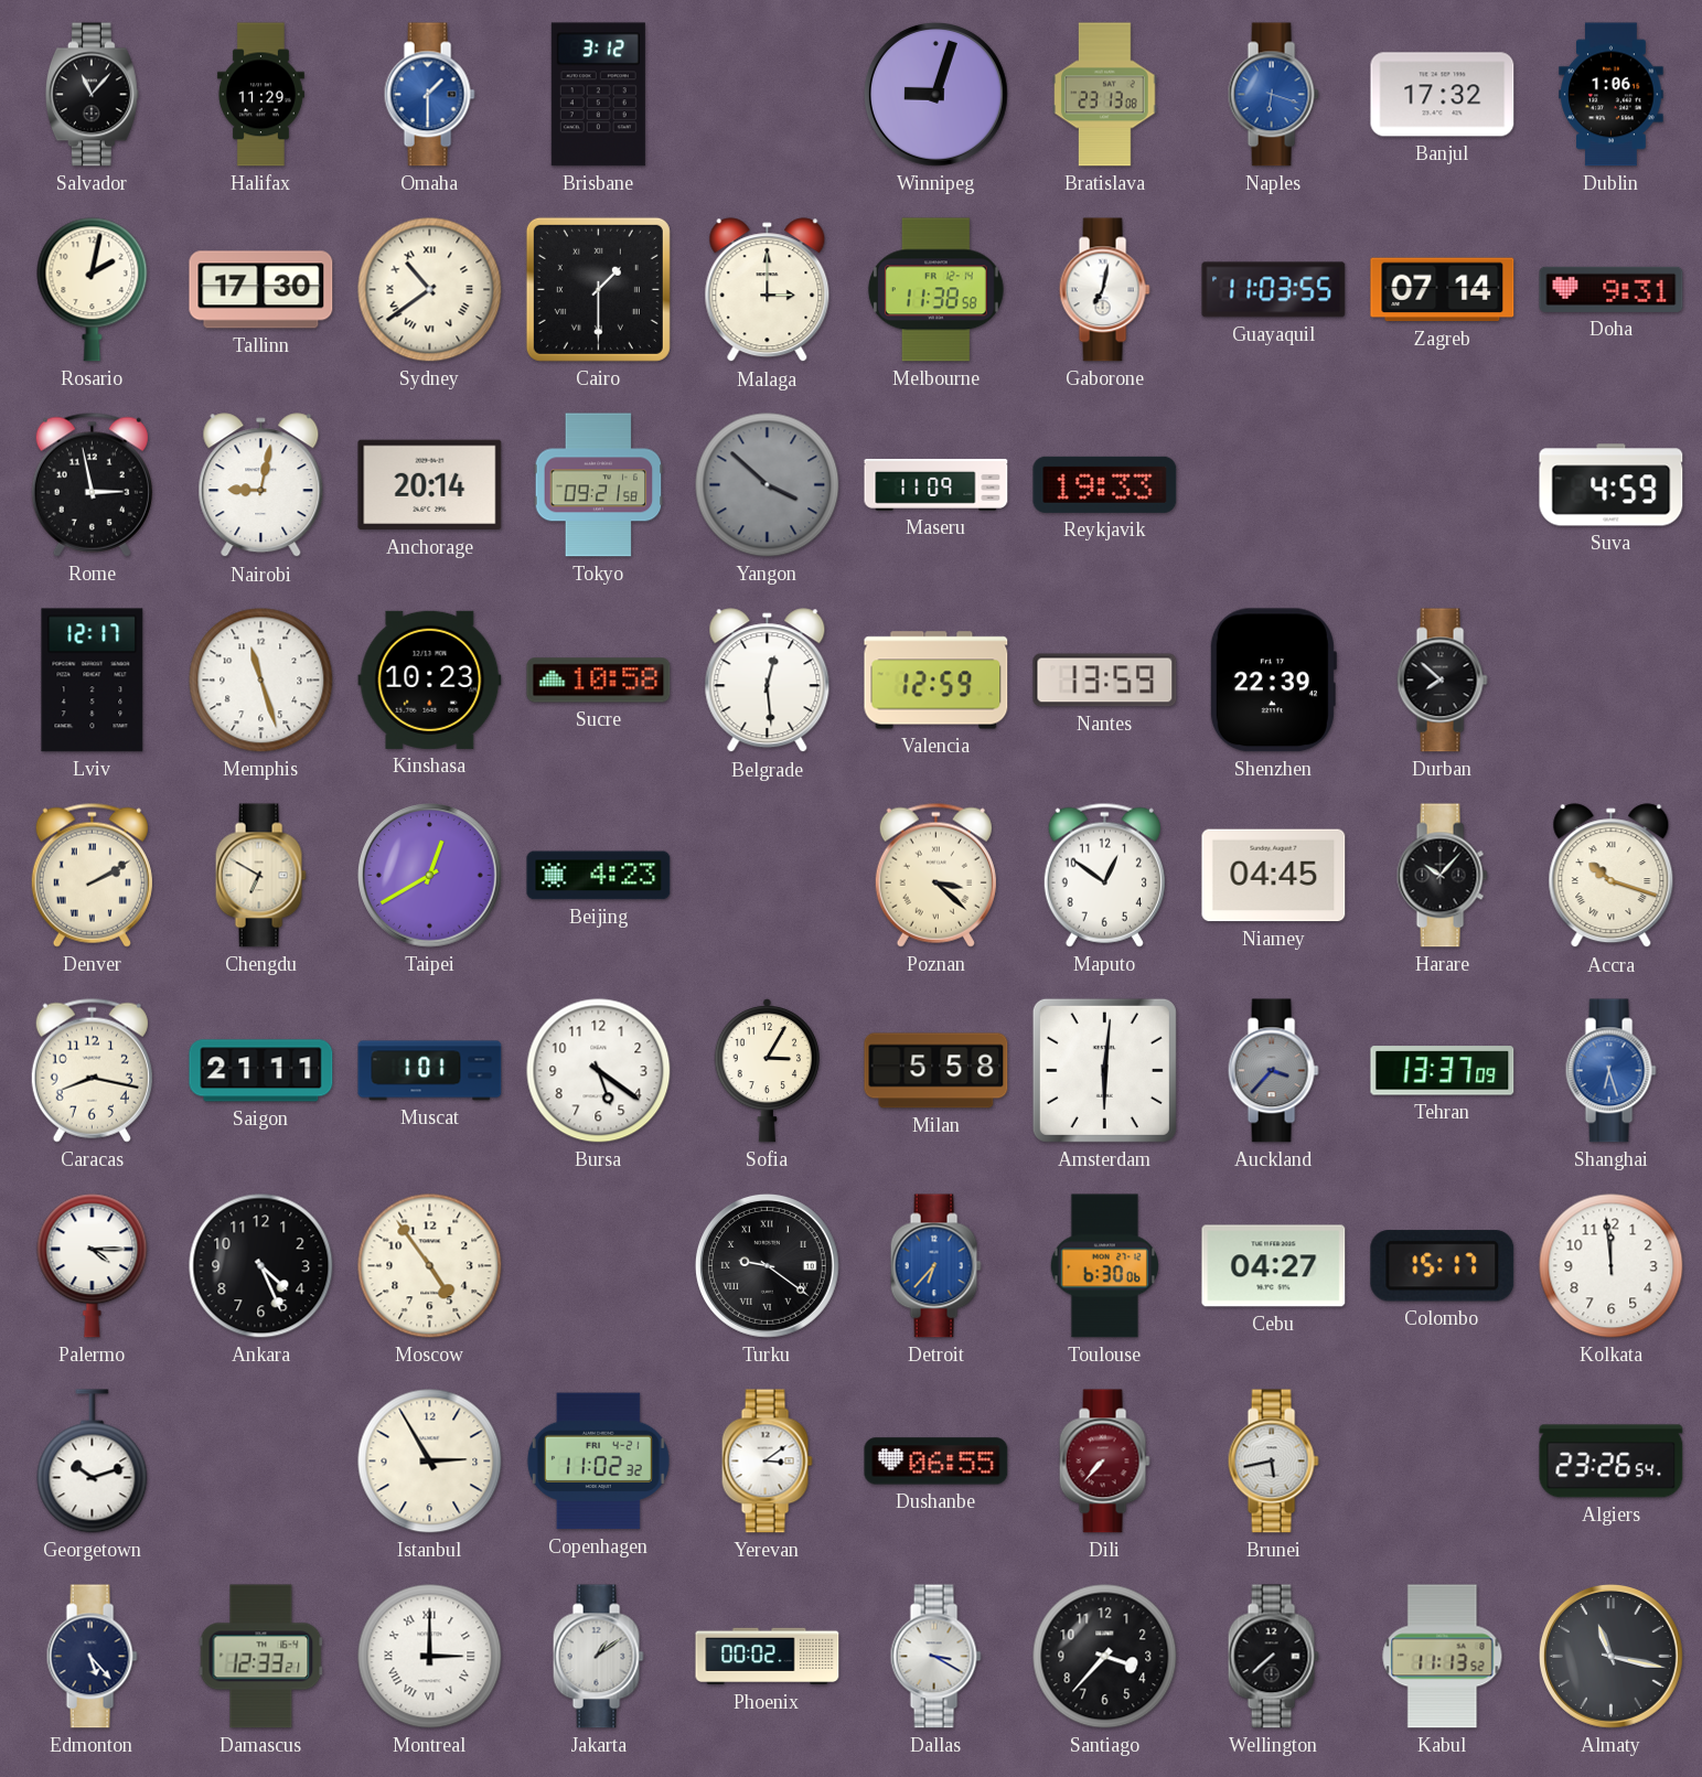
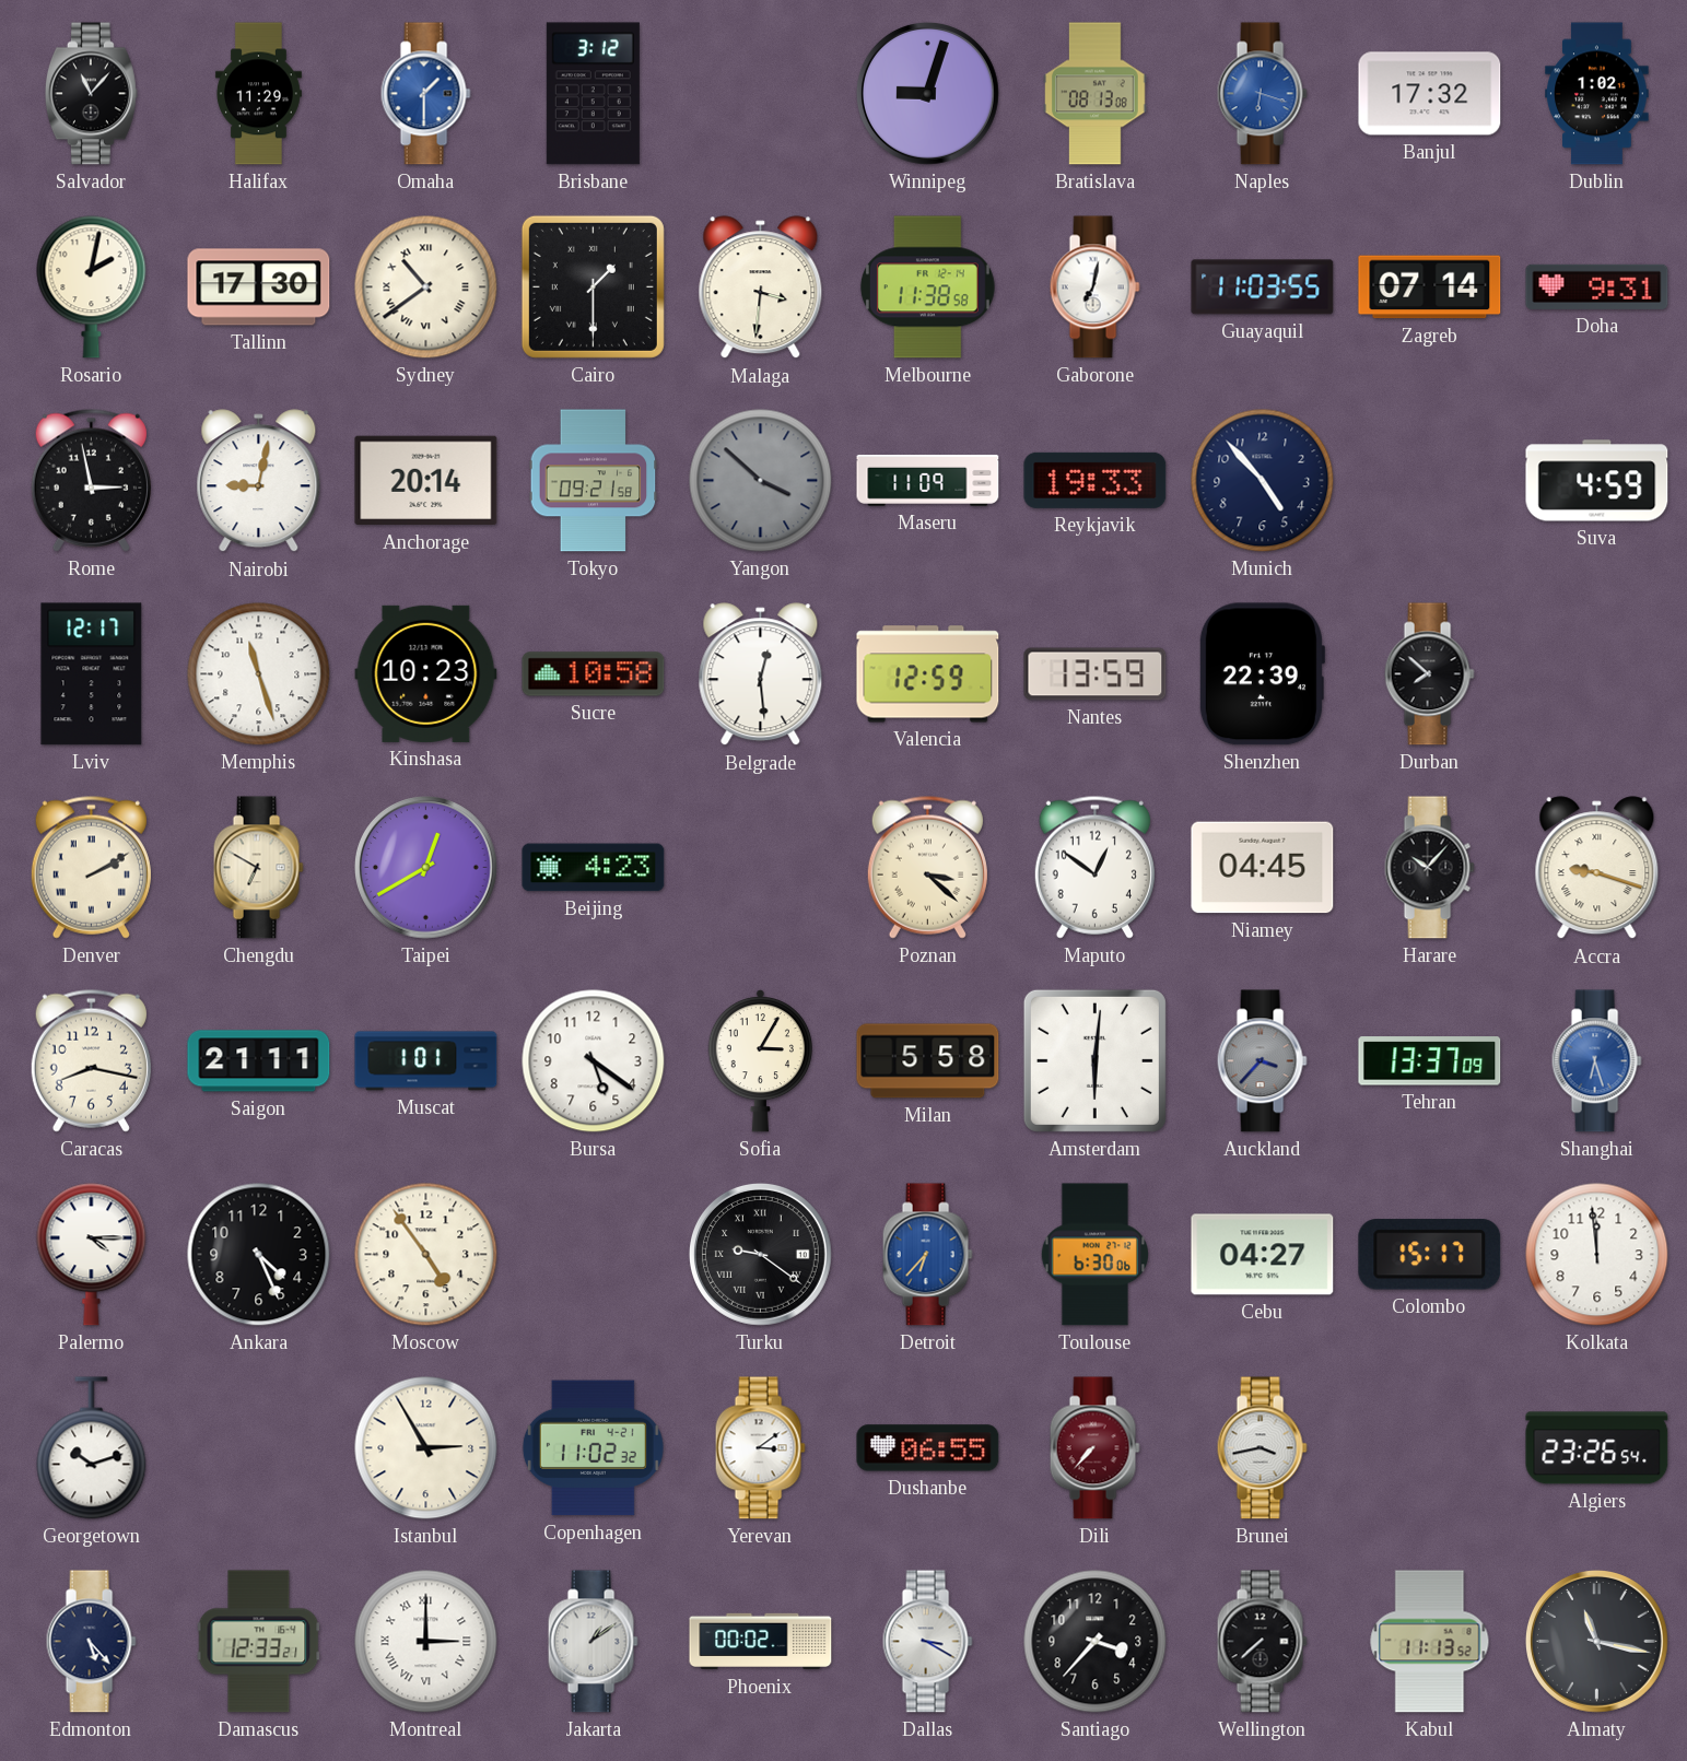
Bratislava: 23:13 -> 08:13 (1096, 94)
Dublin: 1:06 -> 1:02 (1597, 94)
Malaga: 3:00 -> 3:31 (761, 287)
Munich: none -> 4:53 (1263, 481)
Accra: 10:18 -> 9:18 (1597, 868)
Brunei: 5:43 -> 3:43 (1262, 1448)
